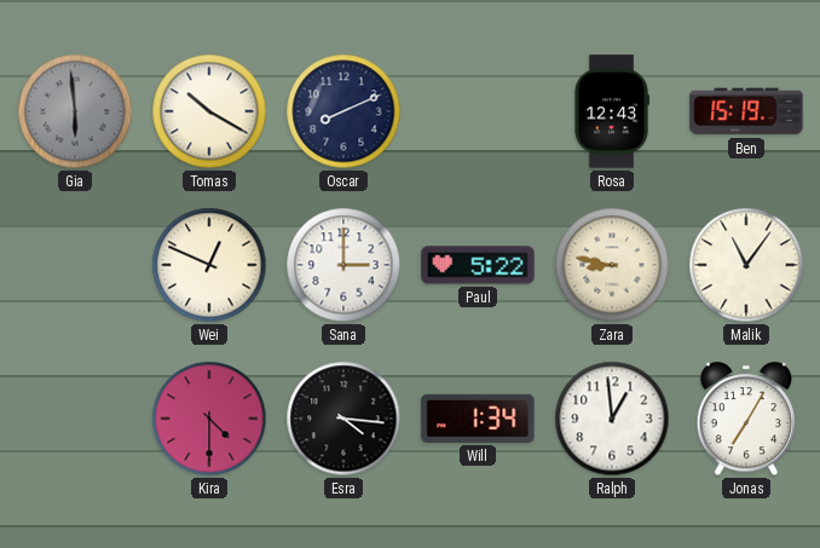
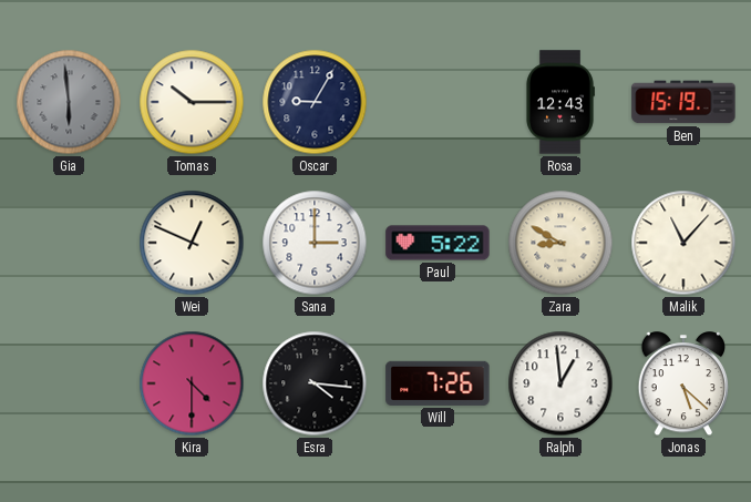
Tomas: 10:20 -> 10:15 (192, 102)
Oscar: 8:11 -> 9:05 (315, 102)
Zara: 8:47 -> 8:50 (560, 243)
Malik: 11:06 -> 11:07 (683, 243)
Will: 1:34 -> 7:26 (438, 383)
Jonas: 7:05 -> 5:22 (683, 385)
